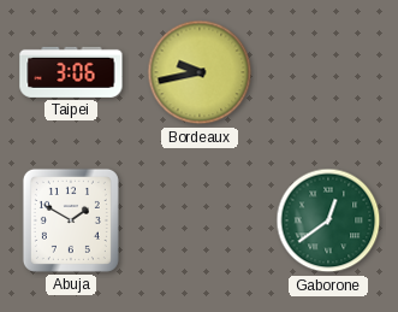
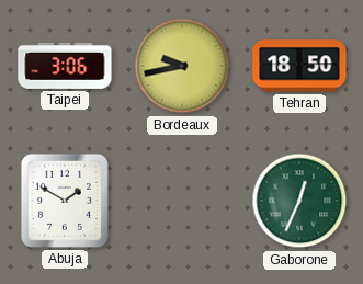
Tehran: none -> 18:50 (299, 66)
Gaborone: 12:39 -> 12:34 (299, 201)
